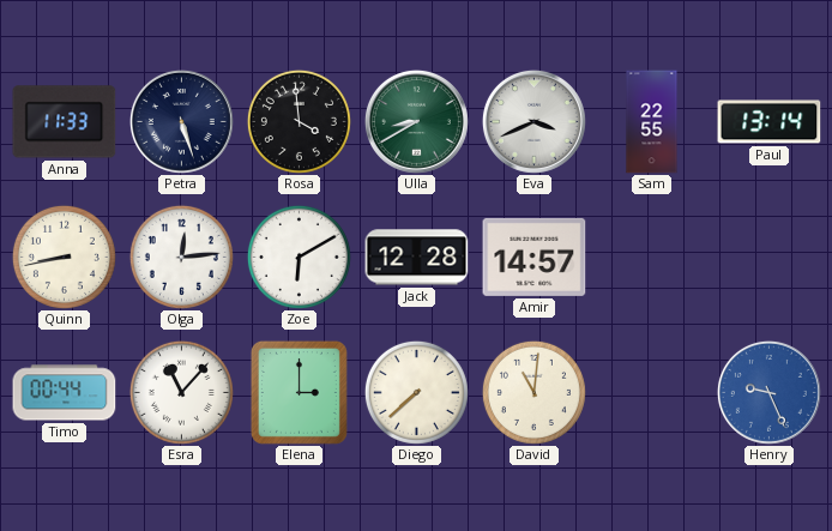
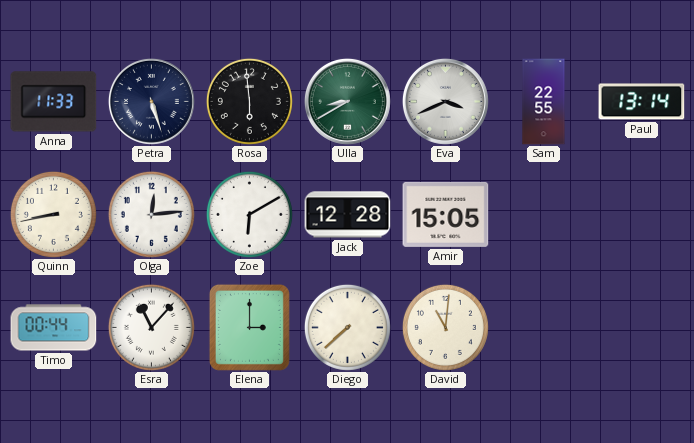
Rosa: 3:59 -> 5:59 (249, 101)
Amir: 14:57 -> 15:05 (446, 214)
Henry: 9:26 -> none (768, 392)
